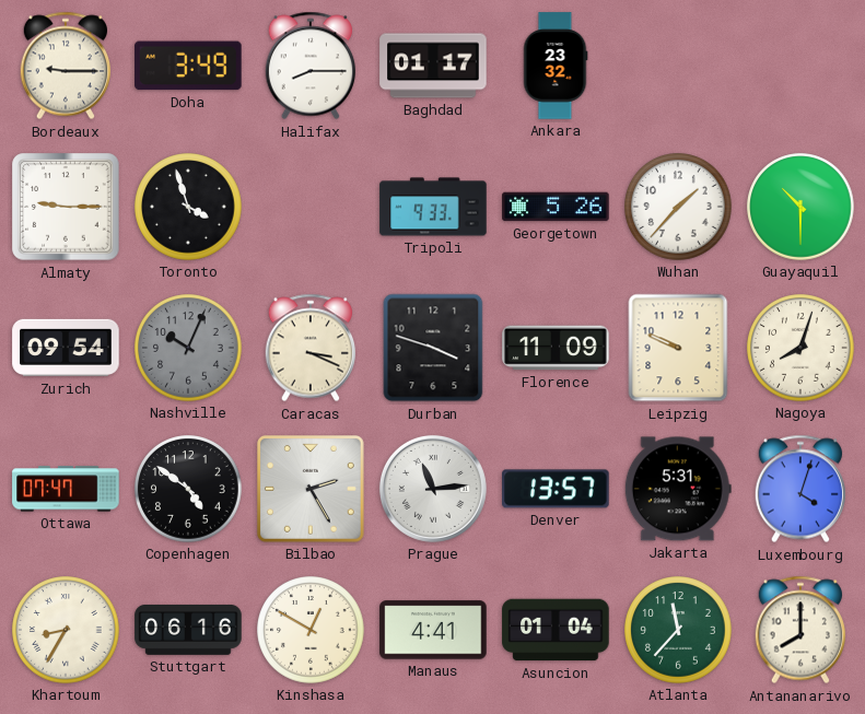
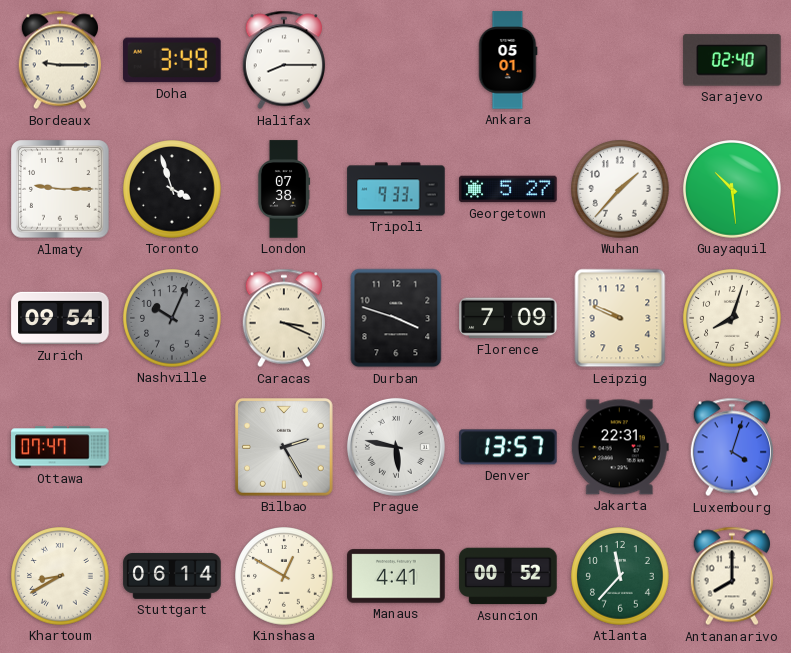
Baghdad: 01:17 -> none (433, 66)
Ankara: 23:32 -> 05:01 (508, 60)
Sarajevo: none -> 02:40 (732, 60)
London: none -> 07:38 (284, 189)
Georgetown: 5:26 -> 5:27 (508, 189)
Guayaquil: 10:30 -> 10:29 (732, 189)
Florence: 11:09 -> 7:09 (508, 318)
Copenhagen: 4:51 -> none (188, 489)
Prague: 11:14 -> 5:47 (396, 447)
Jakarta: 5:31 -> 22:31 (620, 447)
Khartoum: 8:35 -> 8:40 (60, 576)
Stuttgart: 06:16 -> 06:14 (172, 576)
Asuncion: 01:04 -> 00:52 (508, 576)
